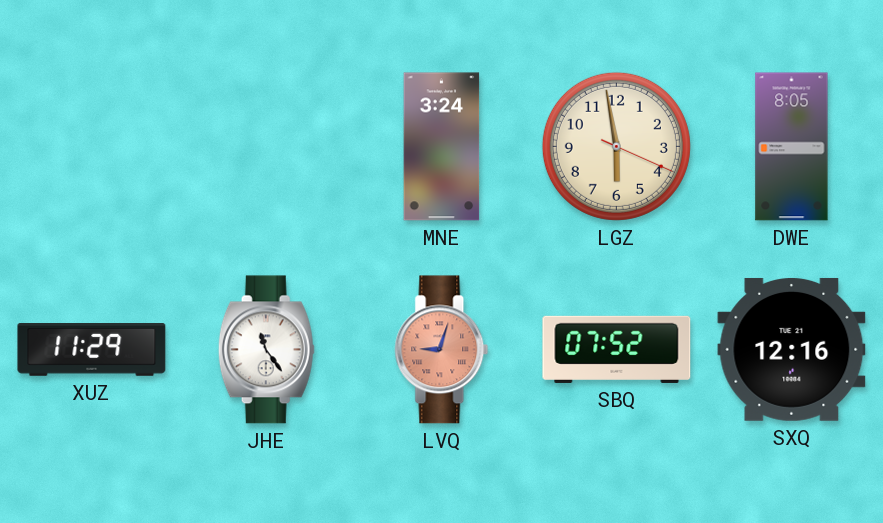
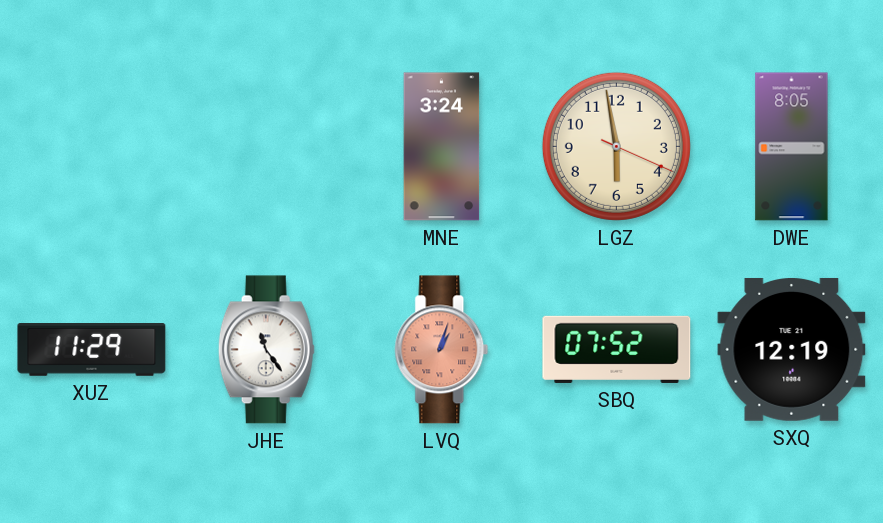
LVQ: 9:03 -> 1:03 (442, 350)
SXQ: 12:16 -> 12:19 (792, 349)
